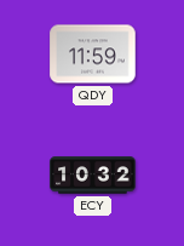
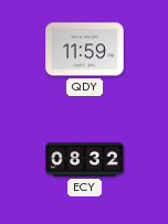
ECY: 10:32 -> 08:32 (85, 160)
